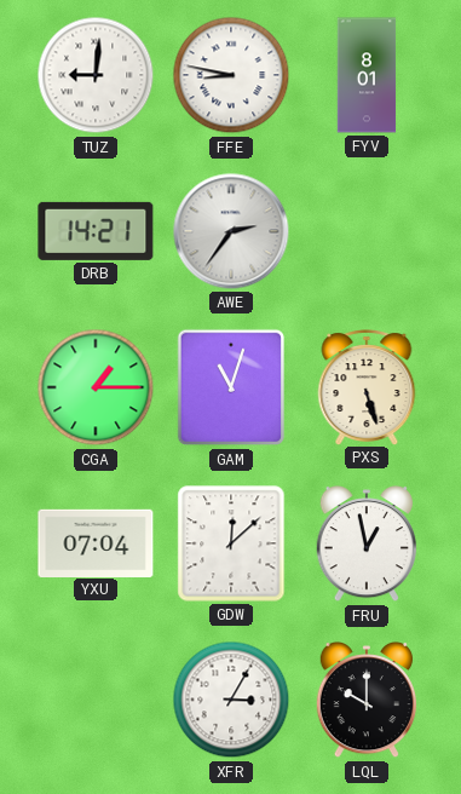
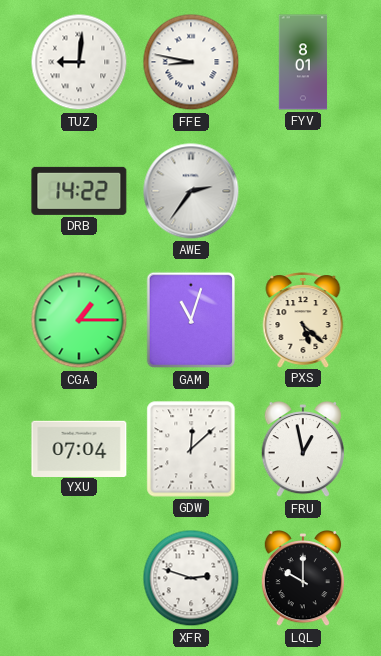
DRB: 14:21 -> 14:22 (79, 191)
PXS: 5:27 -> 5:22 (303, 320)
XFR: 3:05 -> 2:48 (191, 578)
